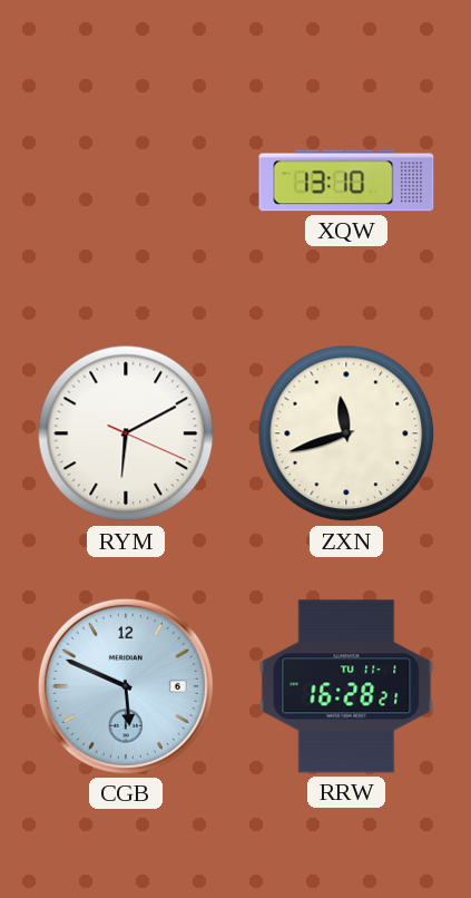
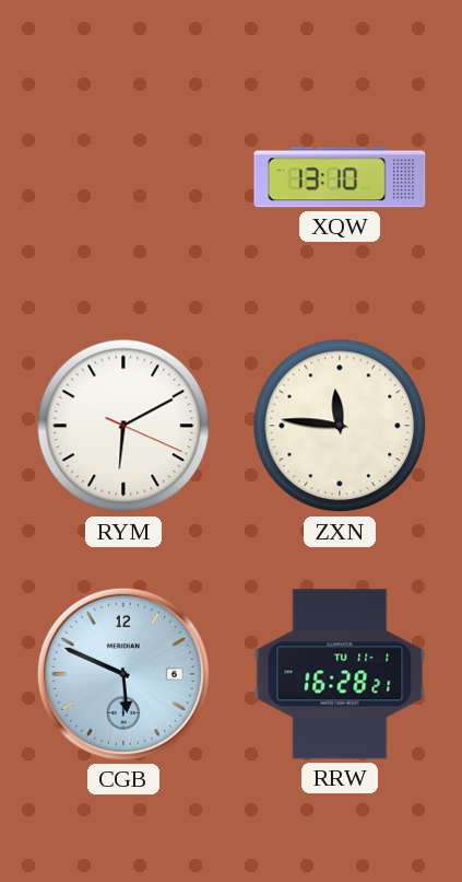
ZXN: 11:42 -> 11:46 (340, 426)
